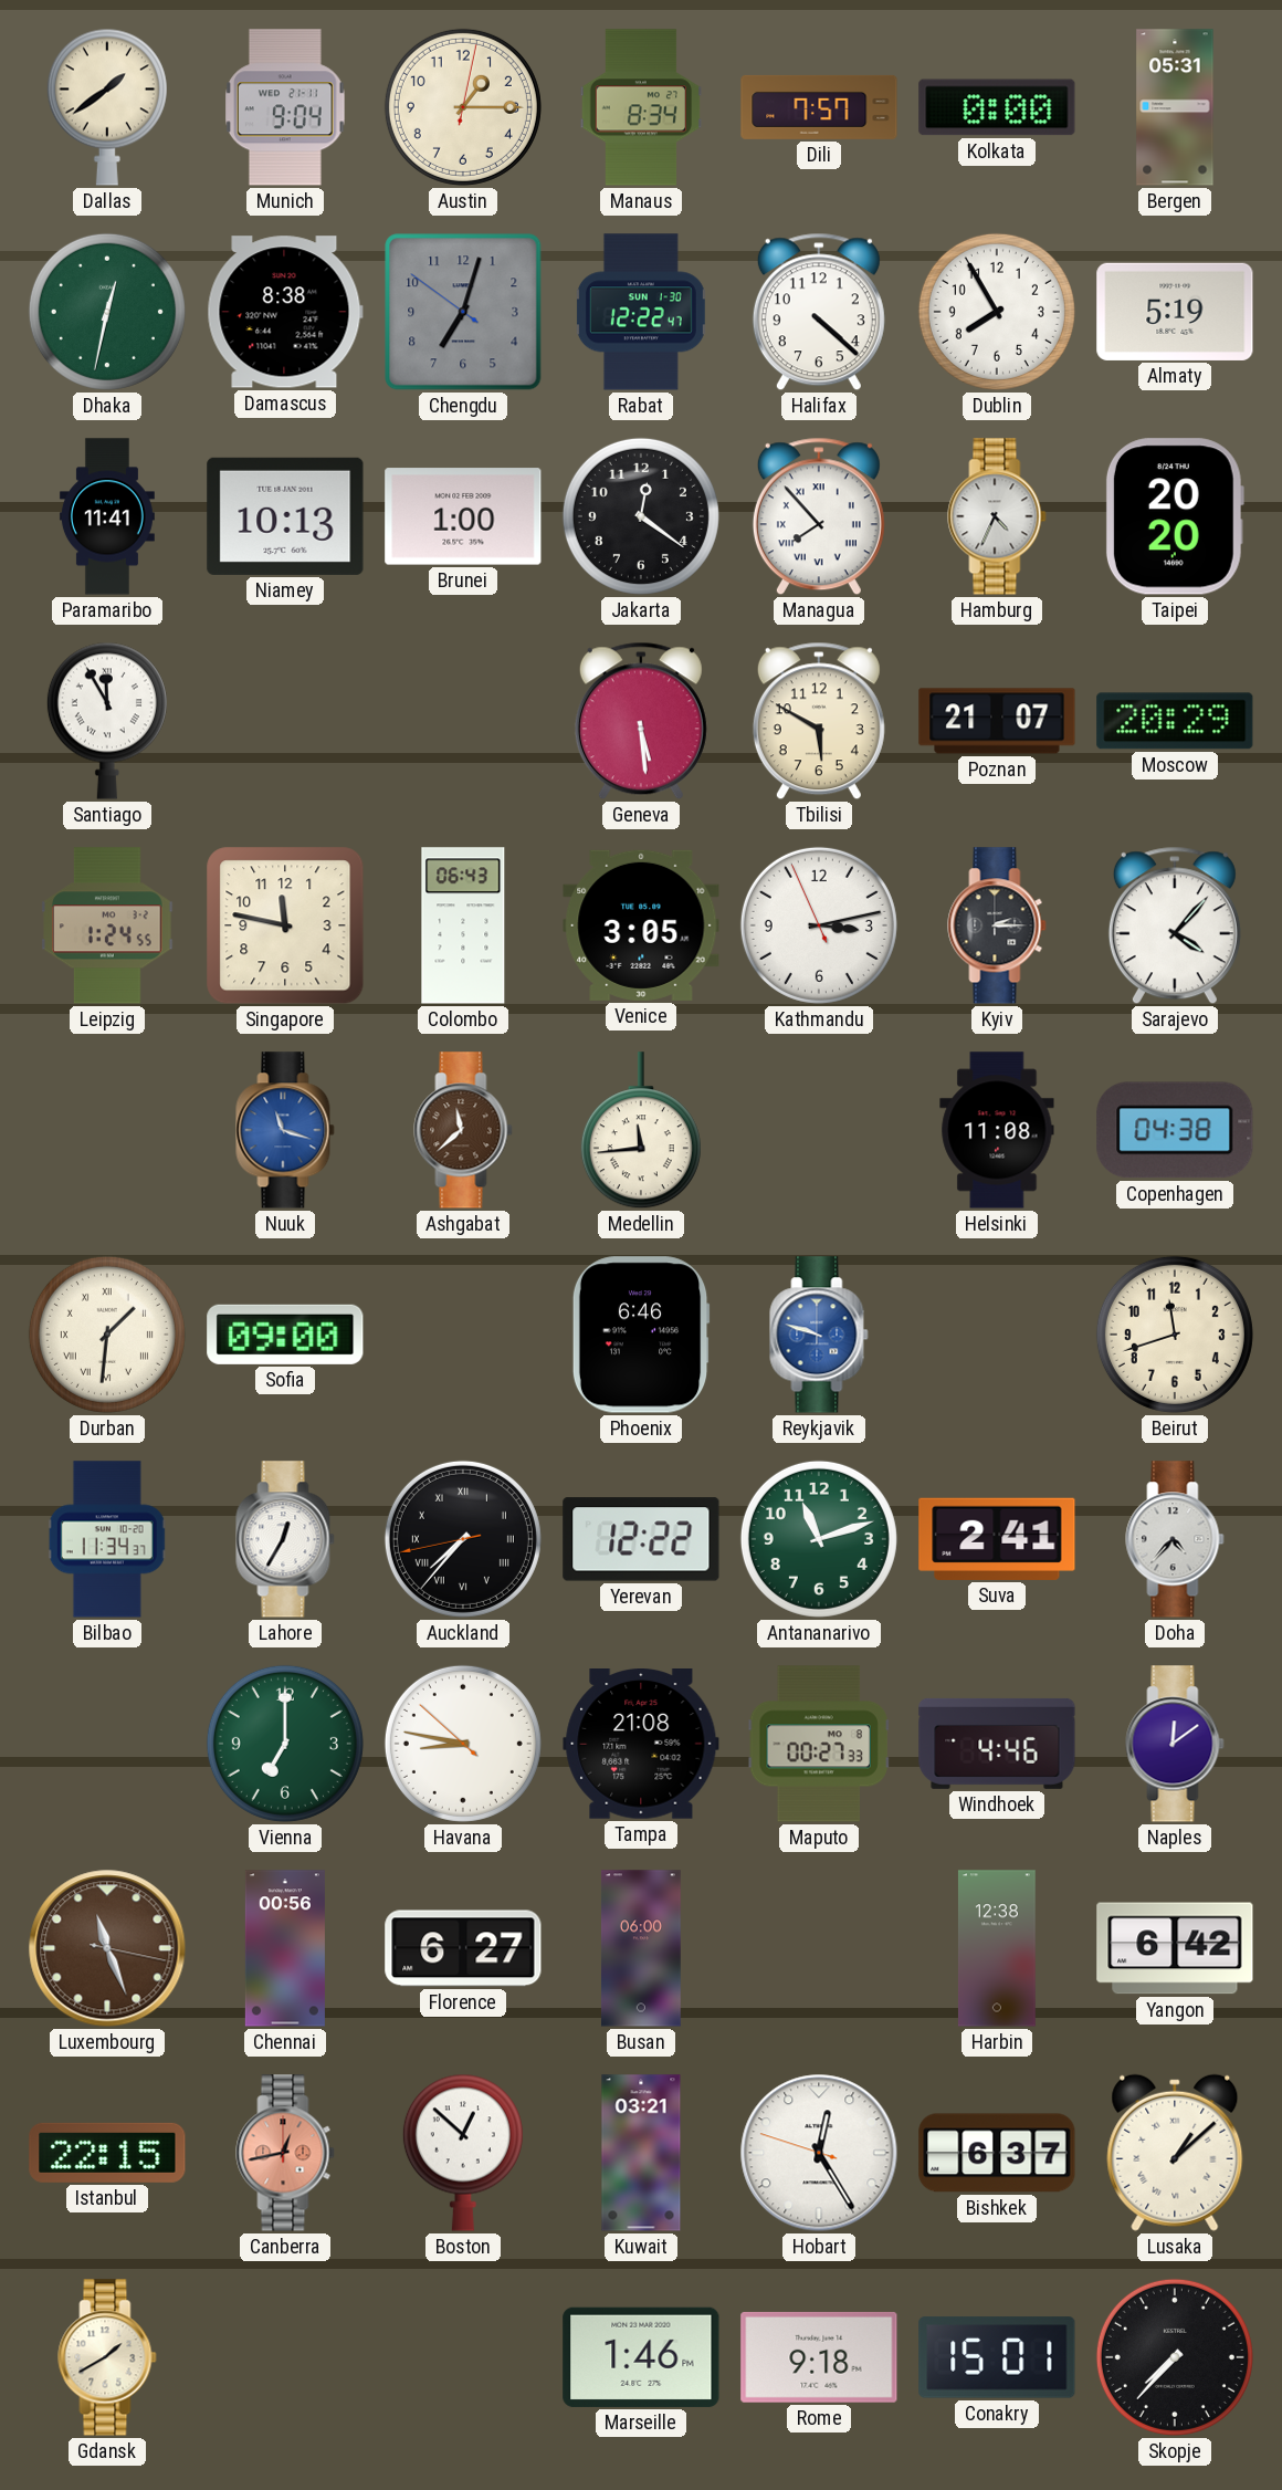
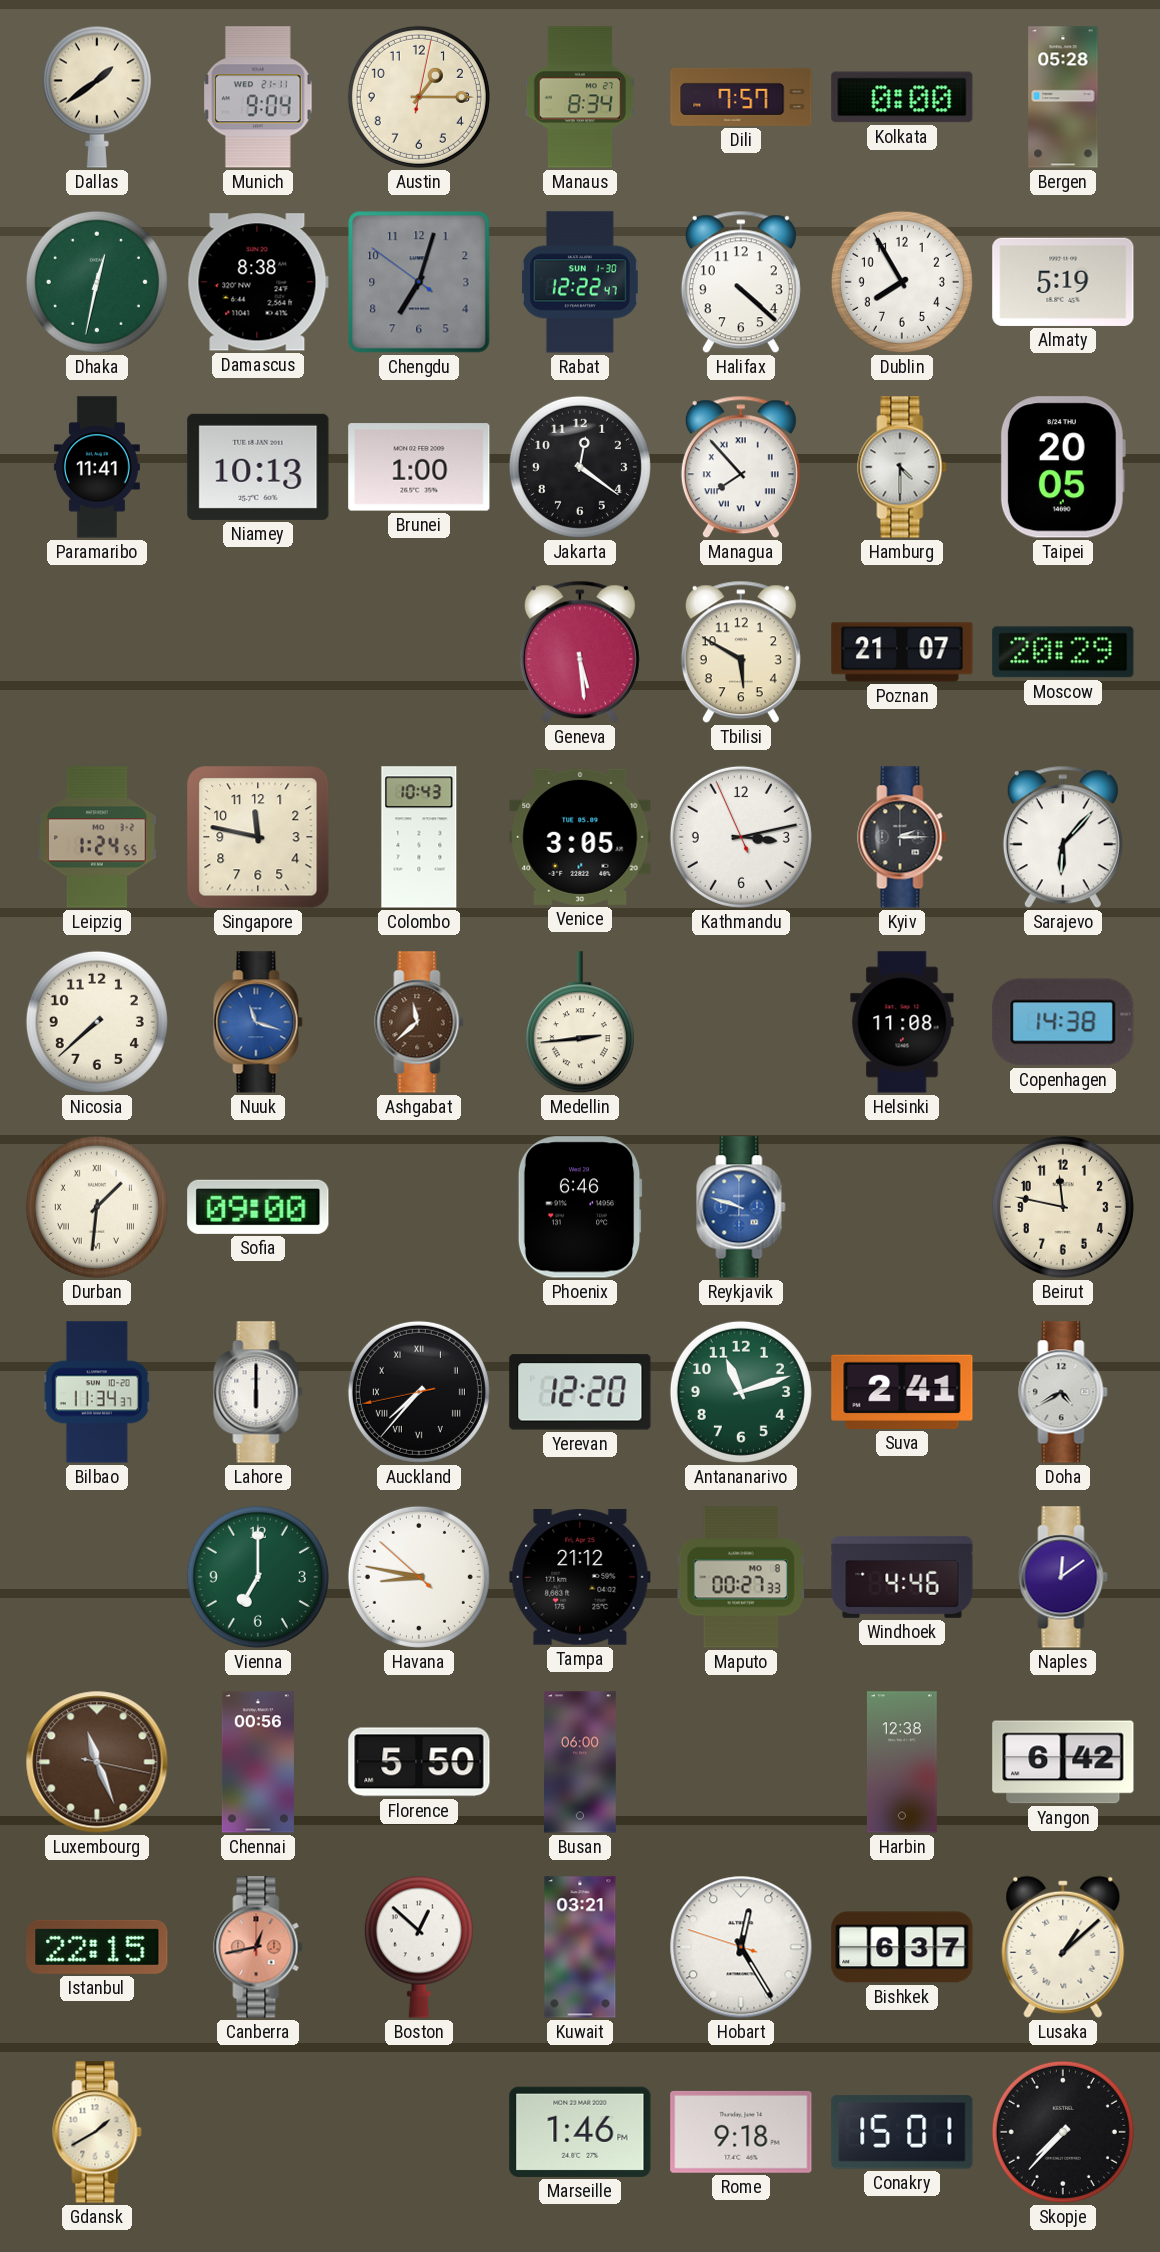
Bergen: 05:31 -> 05:28 (1063, 97)
Hamburg: 4:34 -> 4:30 (902, 467)
Taipei: 20:20 -> 20:05 (1063, 467)
Santiago: 11:55 -> none (107, 721)
Colombo: 06:43 -> 10:43 (419, 837)
Sarajevo: 4:07 -> 6:07 (1063, 837)
Nicosia: none -> 7:38 (97, 1022)
Medellin: 11:44 -> 2:44 (580, 1023)
Copenhagen: 04:38 -> 14:38 (1063, 1022)
Beirut: 11:42 -> 11:47 (1063, 1207)
Lahore: 12:35 -> 6:00 (258, 1392)
Yerevan: 12:22 -> 12:20 (580, 1392)
Doha: 4:37 -> 4:40 (1063, 1392)
Tampa: 21:08 -> 21:12 (580, 1578)
Florence: 6:27 -> 5:50 (419, 1762)
